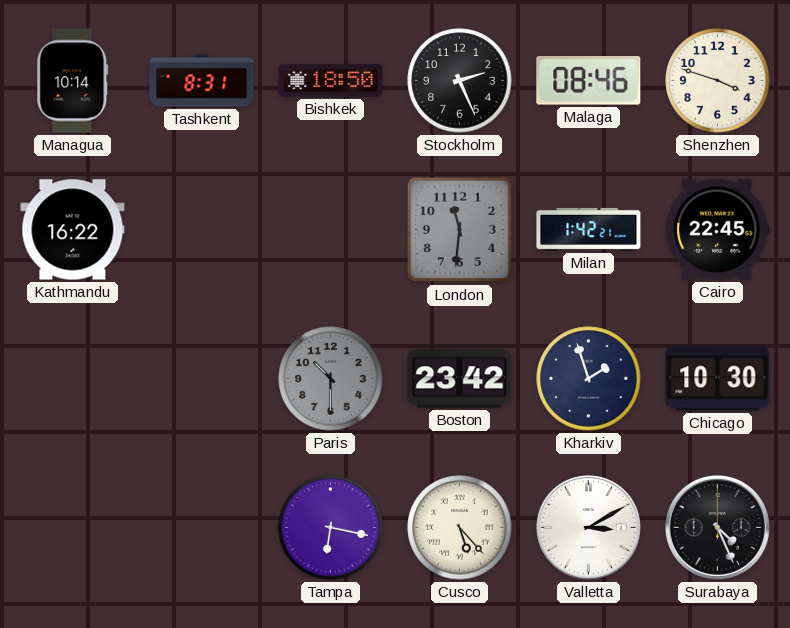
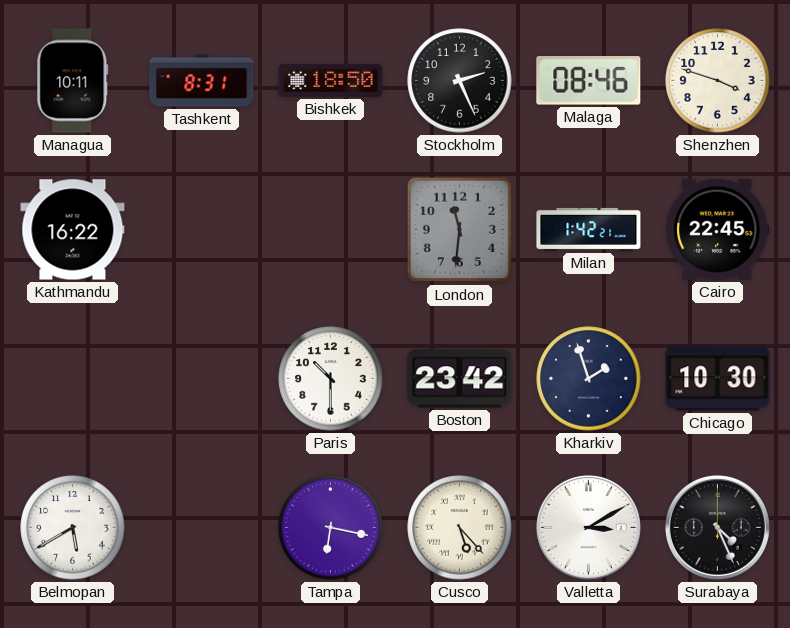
Managua: 10:14 -> 10:11 (73, 81)
Paris dial: grey -> white (331, 379)
Belmopan: none -> 5:40 (73, 528)
